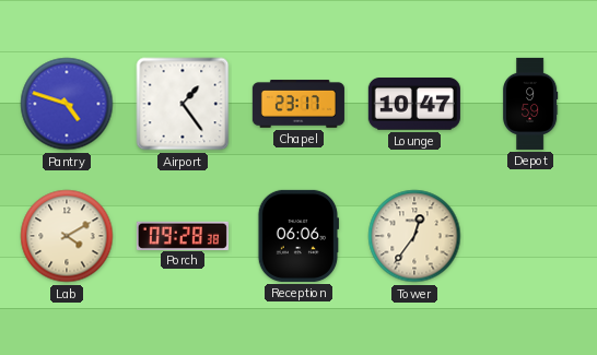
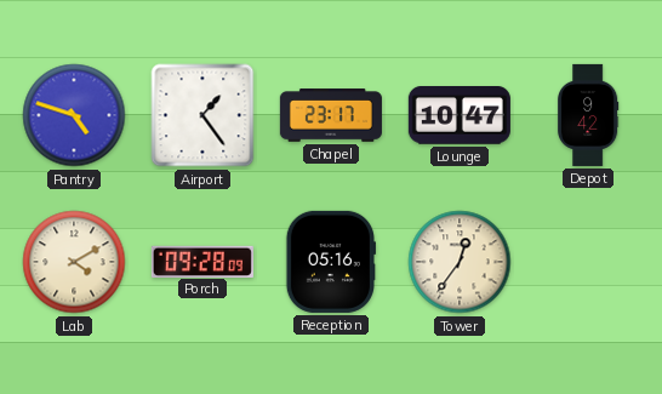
Depot: 9:59 -> 9:42 (588, 115)
Porch: 09:28:38 -> 09:28:09 (202, 261)
Reception: 06:06 -> 05:16 (330, 262)
